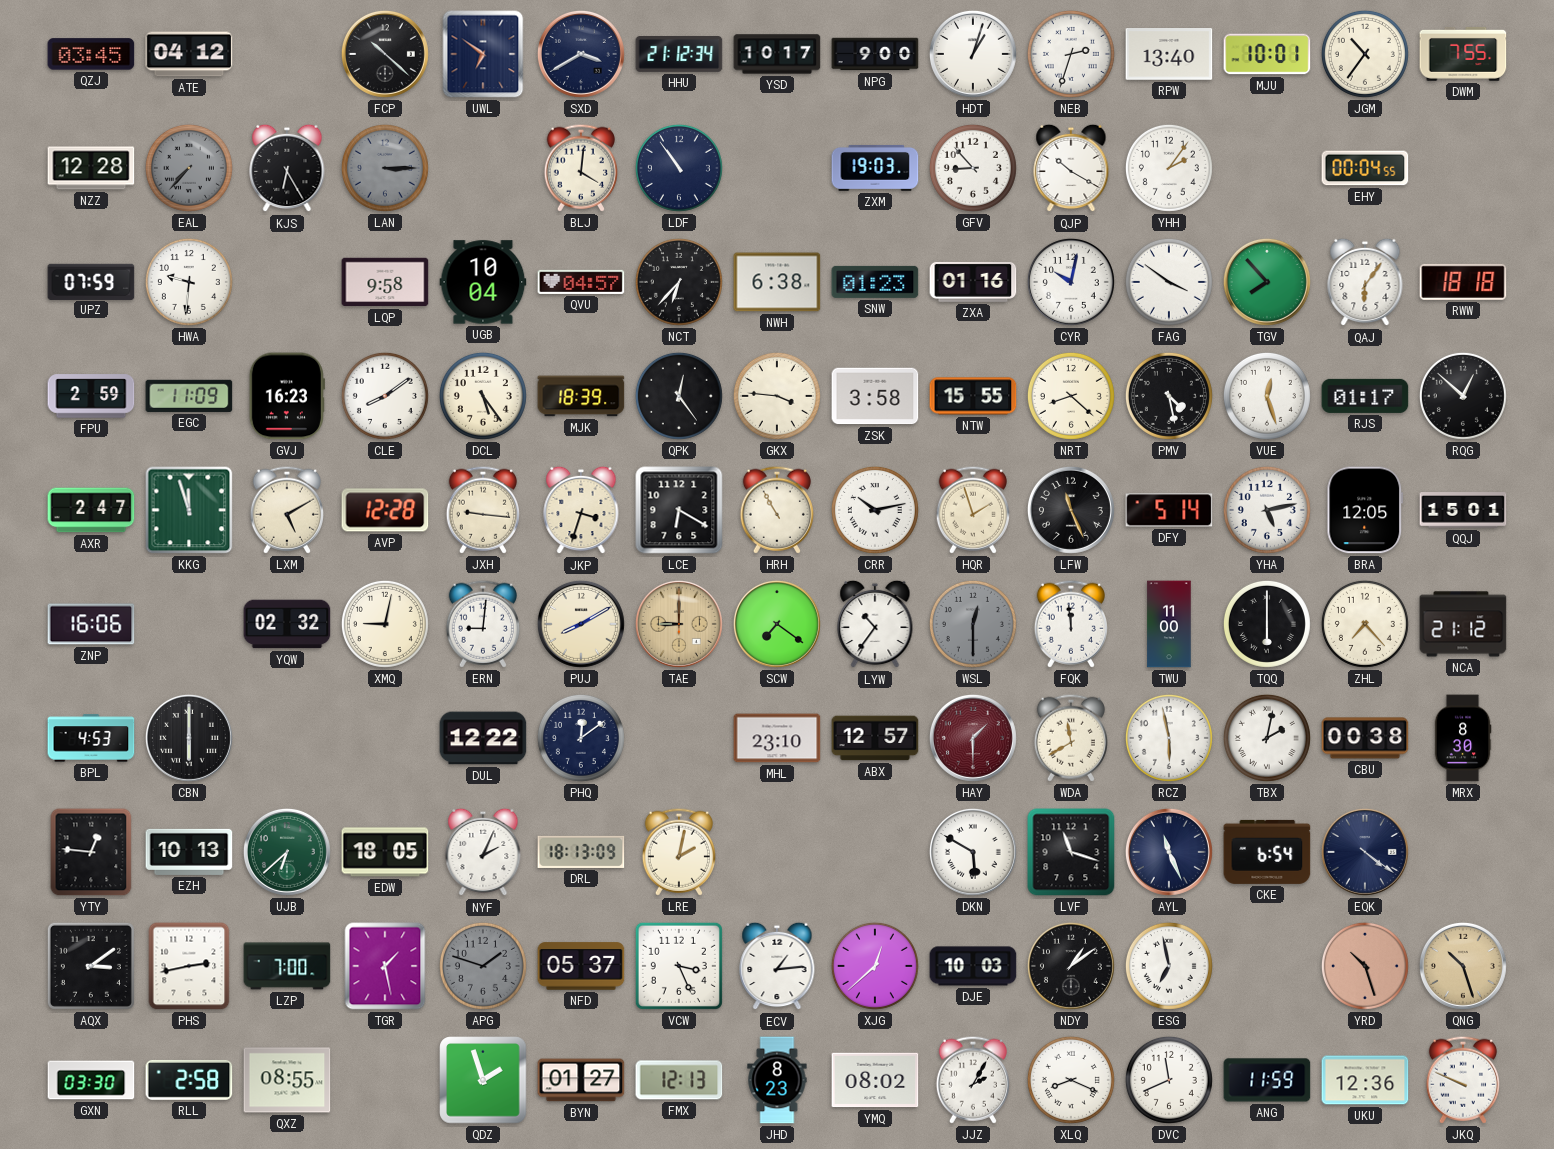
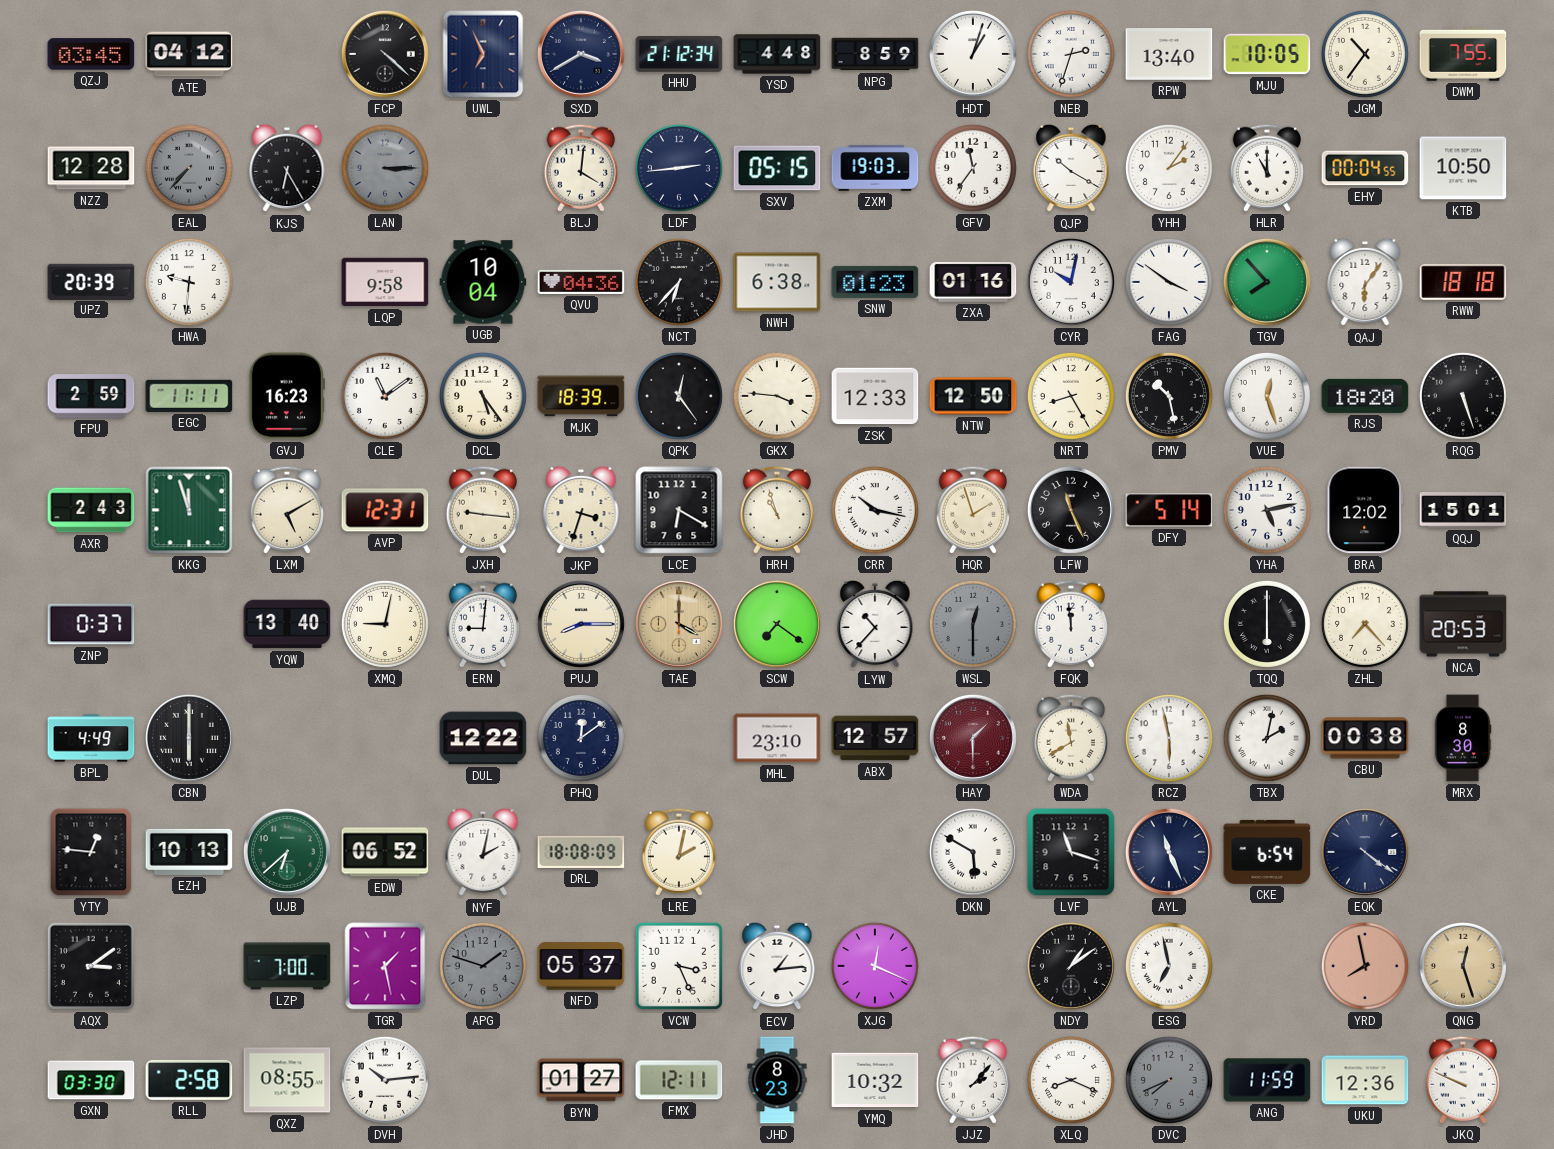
FCP: 10:22 -> 4:22 (385, 54)
UWL: 6:51 -> 6:56 (483, 54)
YSD: 10:17 -> 4:48 (777, 54)
NPG: 9:00 -> 8:59 (875, 54)
MJU: 10:01 -> 10:05 (1267, 54)
LDF: 10:54 -> 2:44 (679, 168)
SXV: none -> 05:15 (777, 168)
GFV: 8:53 -> 11:36 (973, 168)
HLR: none -> 11:00 (1267, 168)
KTB: none -> 10:50 (1463, 168)
UPZ: 07:59 -> 20:39 (91, 281)
QVU: 04:57 -> 04:36 (581, 282)
EGC: 11:09 -> 11:11 (189, 396)
CLE: 8:09 -> 11:09 (385, 396)
ZSK: 3:58 -> 12:33 (875, 396)
NTW: 15:55 -> 12:50 (973, 396)
NRT: 8:22 -> 8:25 (1071, 396)
PMV: 4:28 -> 10:28 (1169, 396)
RJS: 01:17 -> 18:20 (1365, 396)
RQG: 12:52 -> 5:27 (1463, 396)
AXR: 2:47 -> 2:43 (91, 510)
AVP: 12:28 -> 12:31 (385, 510)
HRH: 10:55 -> 10:57 (777, 510)
CRR: 10:13 -> 10:17 (875, 510)
BRA: 12:05 -> 12:02 (1365, 510)
ZNP: 16:06 -> 0:37 (91, 624)
YQW: 02:32 -> 13:40 (287, 624)
PUJ: 8:10 -> 8:15 (581, 624)
TAE: 9:00 -> 4:00 (679, 624)
LYW: 10:36 -> 10:37 (875, 624)
TWU: 11:00 -> none (1169, 624)
NCA: 21:12 -> 20:53 (1463, 624)
BPL: 4:53 -> 4:49 (91, 738)
EDW: 18:05 -> 06:52 (385, 852)
NYF: 2:04 -> 2:02 (483, 852)
DRL: 18:13 -> 18:08 (581, 852)
PHS: 2:43 -> none (189, 966)
XJG: 12:38 -> 12:19 (875, 966)
DJE: 10:03 -> none (973, 966)
YRD: 10:27 -> 7:58 (1365, 966)
QNG: 10:27 -> 12:27 (1463, 966)
DVH: none -> 10:14 (385, 1080)
QDZ: 1:57 -> none (483, 1080)
FMX: 12:13 -> 12:11 (679, 1080)
YMQ: 08:02 -> 10:32 (875, 1080)
JJZ: 2:05 -> 2:07 (973, 1080)
DVC: 11:41 -> 7:41 (1169, 1080)
DVC dial: white -> grey (1169, 1080)
